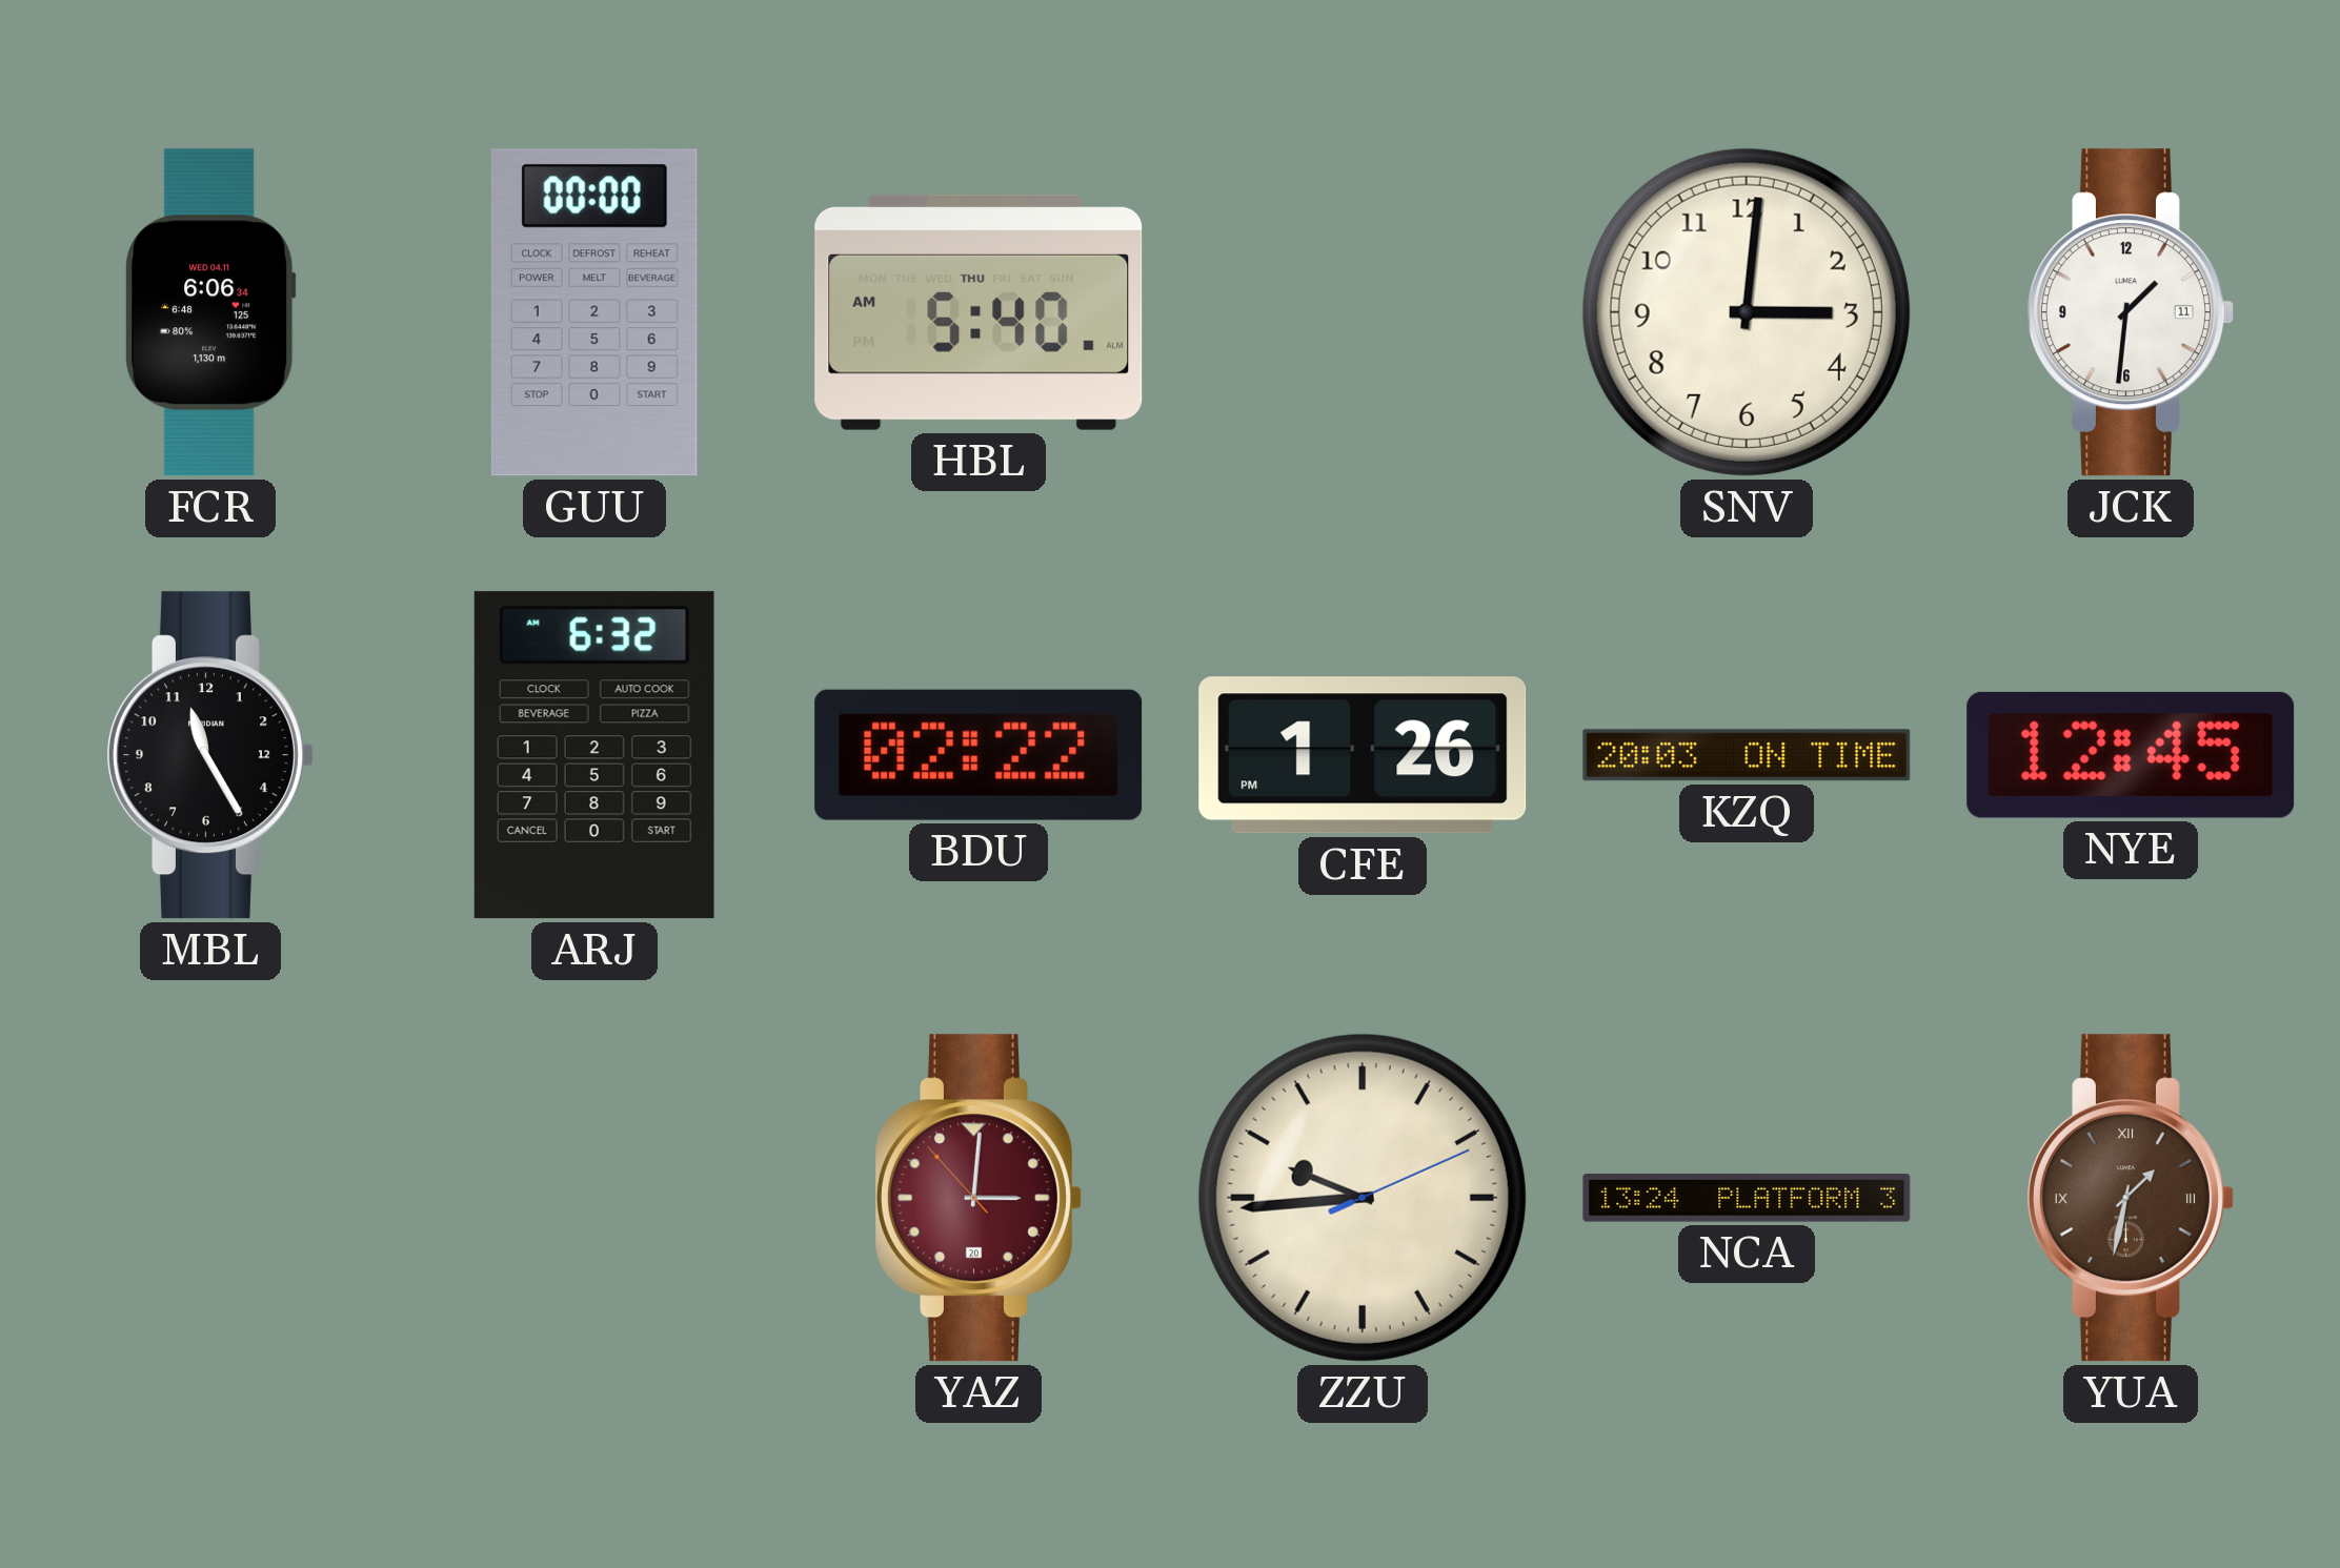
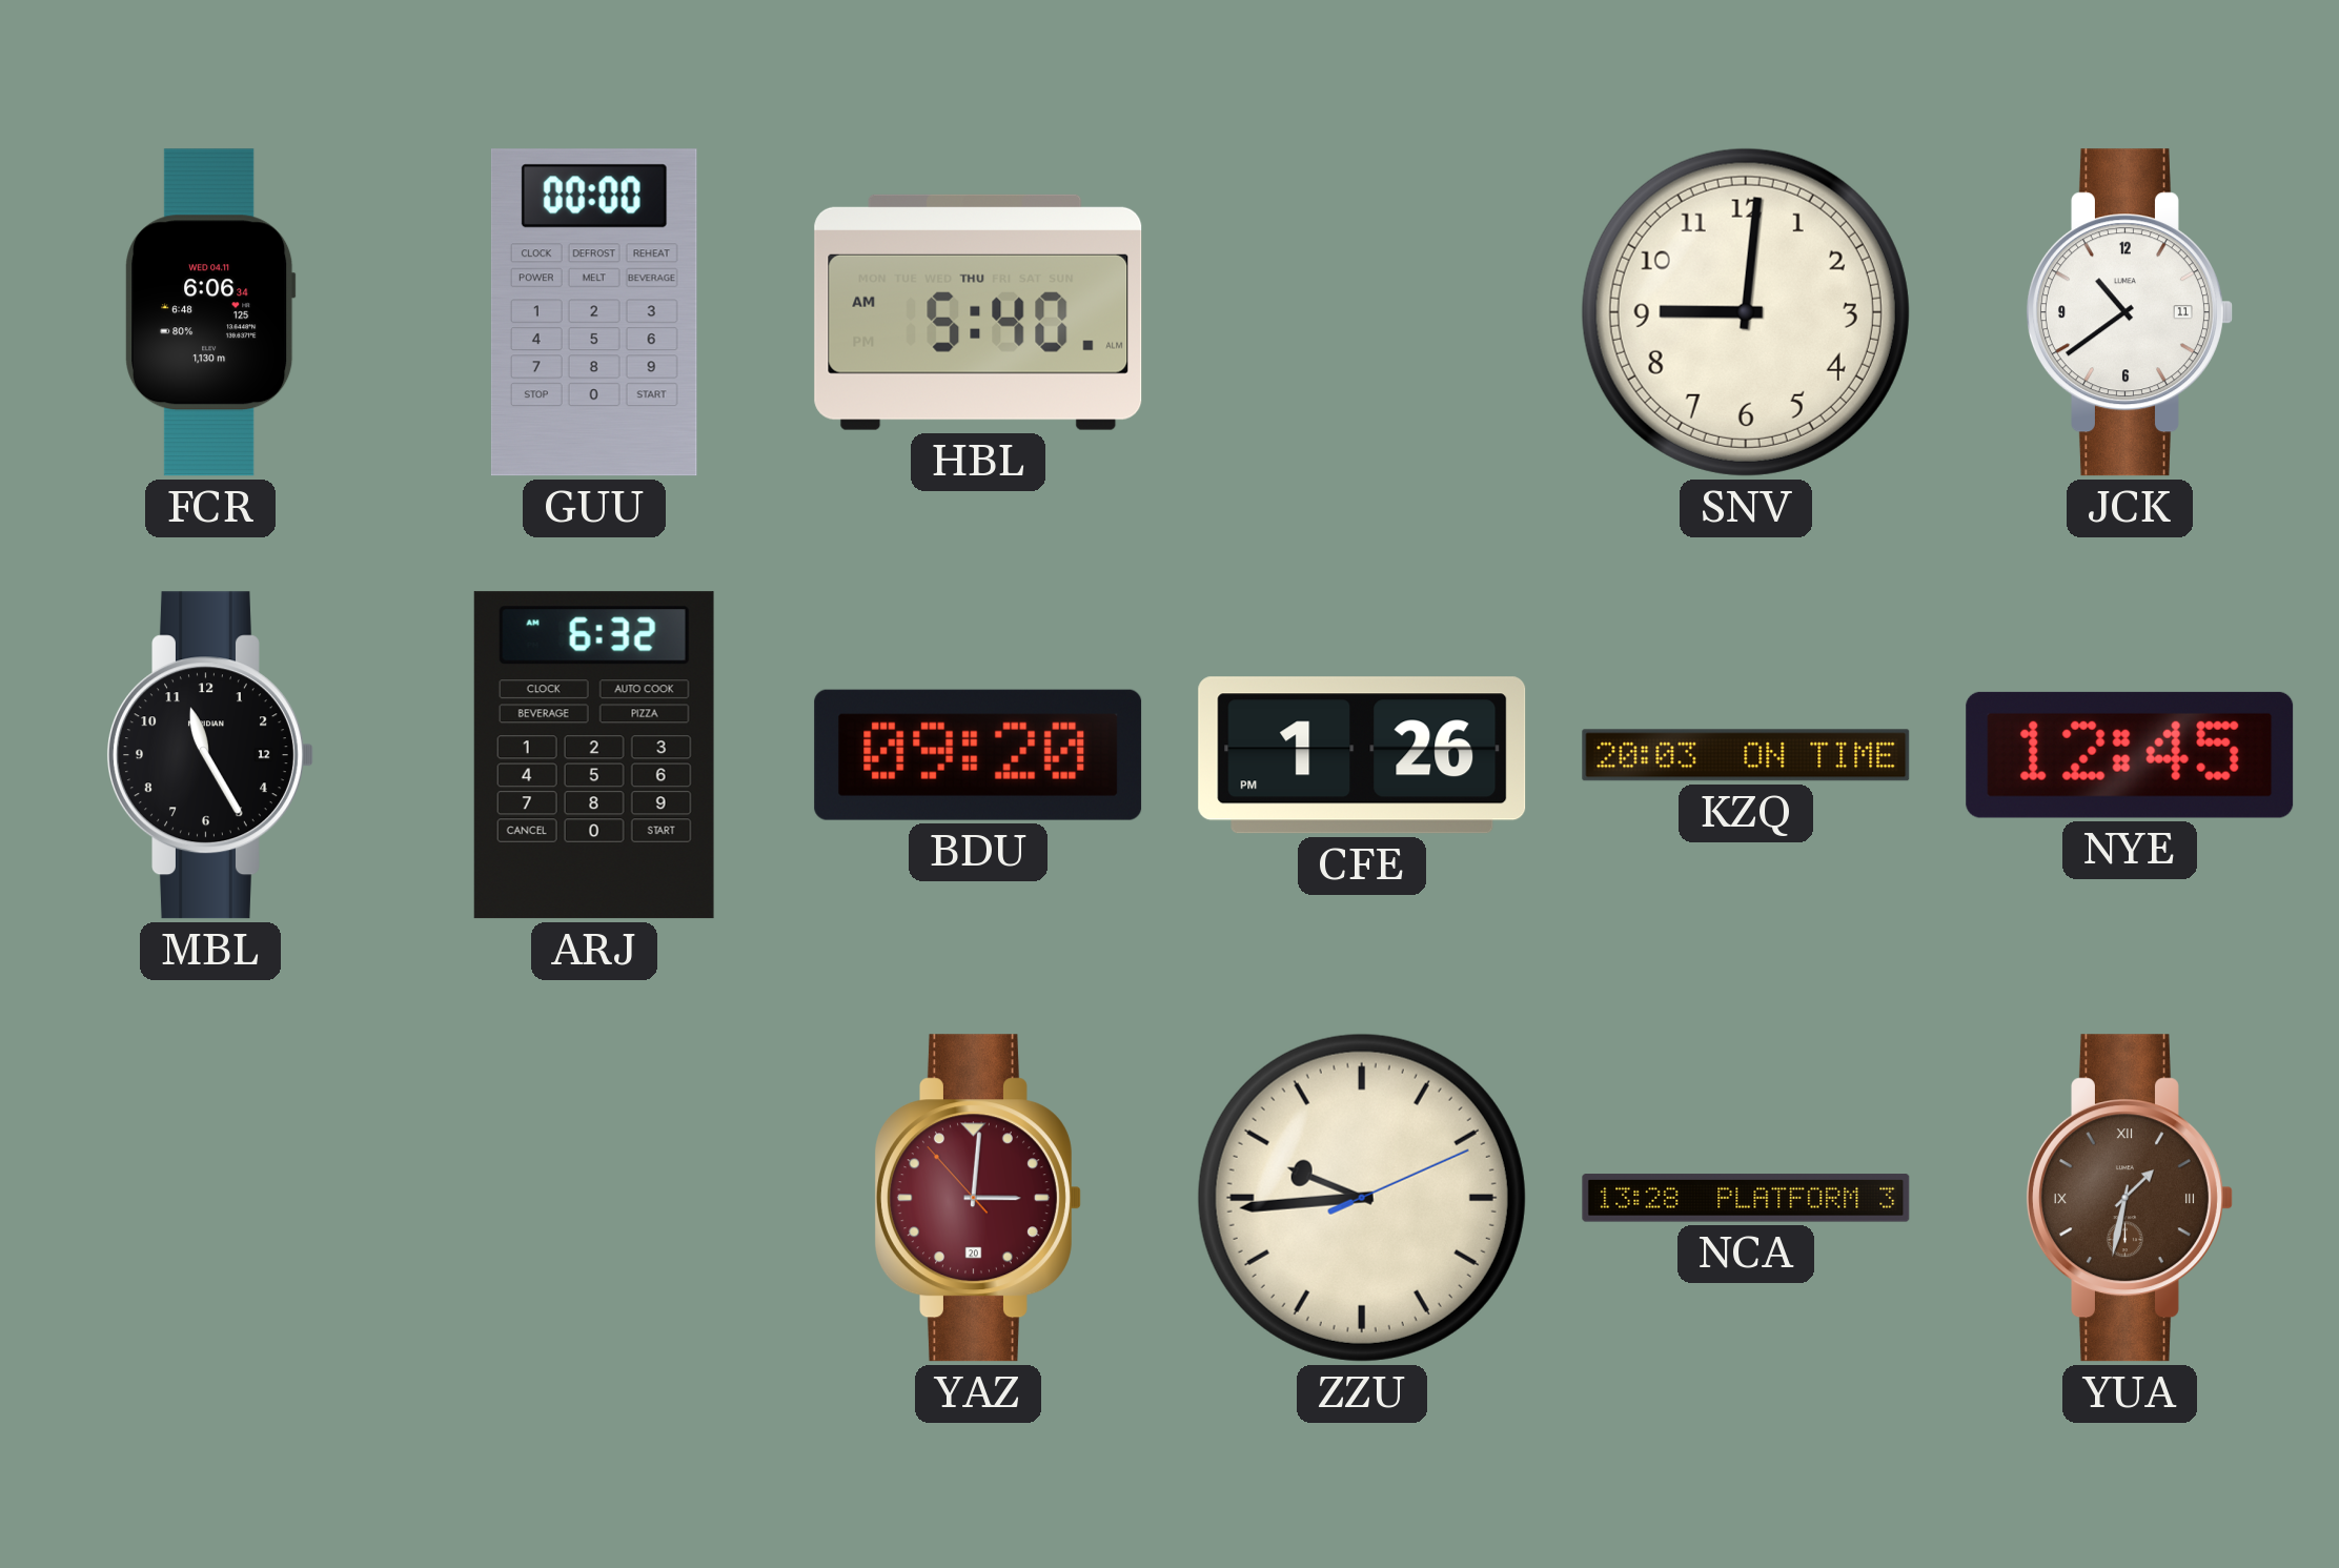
SNV: 3:01 -> 9:01 (1746, 312)
JCK: 1:31 -> 10:39 (2129, 312)
BDU: 02:22 -> 09:20 (978, 755)
NCA: 13:24 -> 13:28 (1746, 1198)
